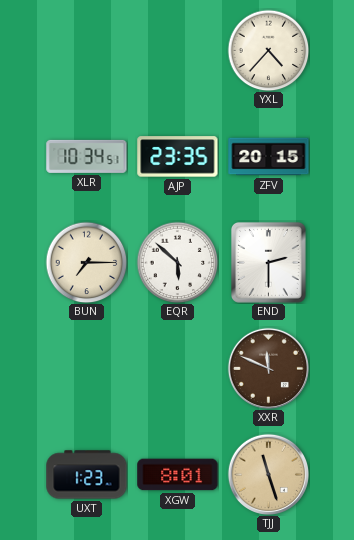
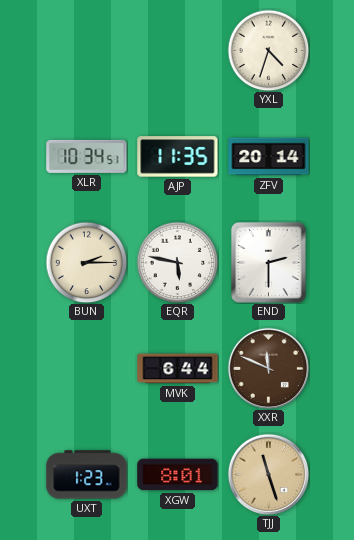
YXL: 4:37 -> 4:33 (268, 50)
AJP: 23:35 -> 11:35 (178, 157)
ZFV: 20:15 -> 20:14 (269, 157)
BUN: 7:15 -> 2:15 (86, 262)
EQR: 5:52 -> 5:47 (177, 262)
MVK: none -> 6:44 (178, 369)
